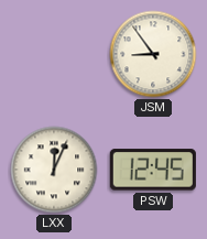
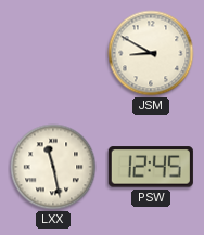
JSM: 8:54 -> 8:50 (151, 53)
LXX: 12:04 -> 11:28 (53, 167)
